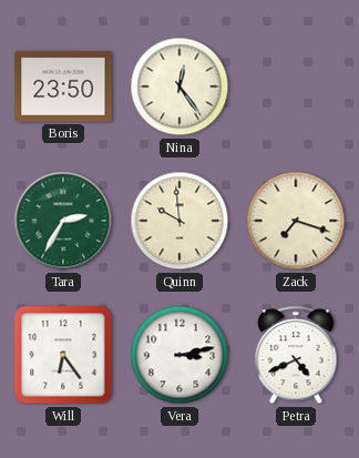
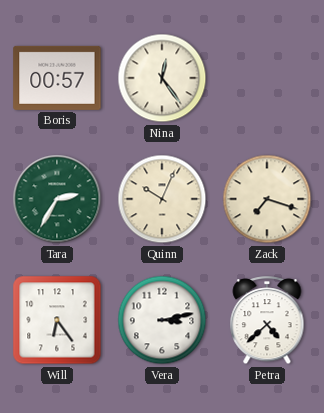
Boris: 23:50 -> 00:57 (57, 78)
Quinn: 9:59 -> 10:04 (162, 199)
Petra: 4:41 -> 4:38 (267, 321)
